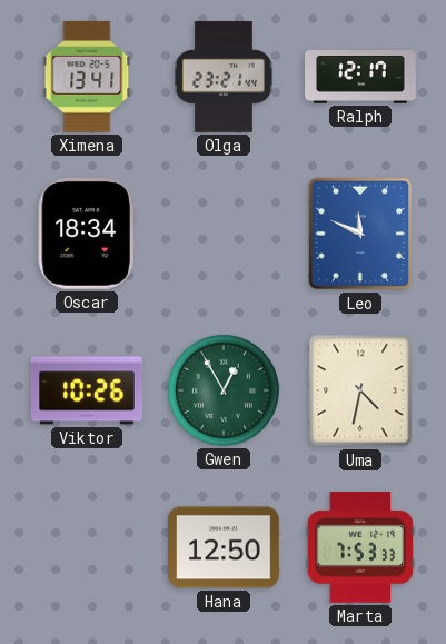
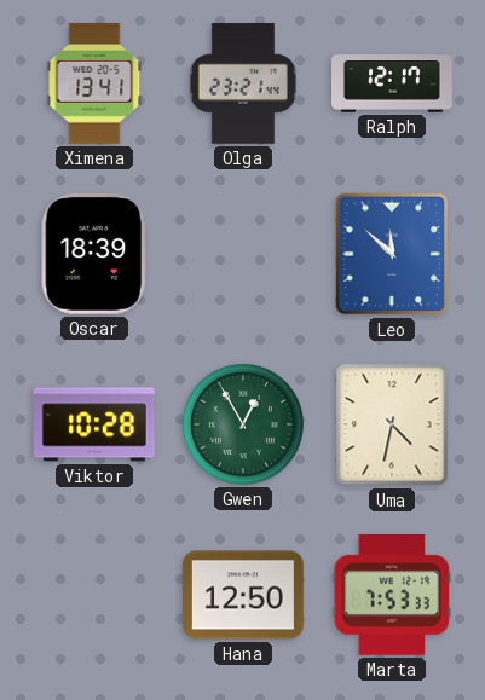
Oscar: 18:34 -> 18:39 (94, 254)
Leo: 11:49 -> 11:52 (392, 254)
Viktor: 10:26 -> 10:28 (96, 424)
